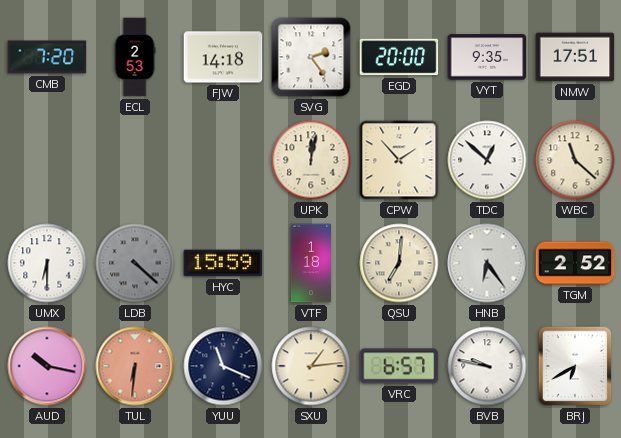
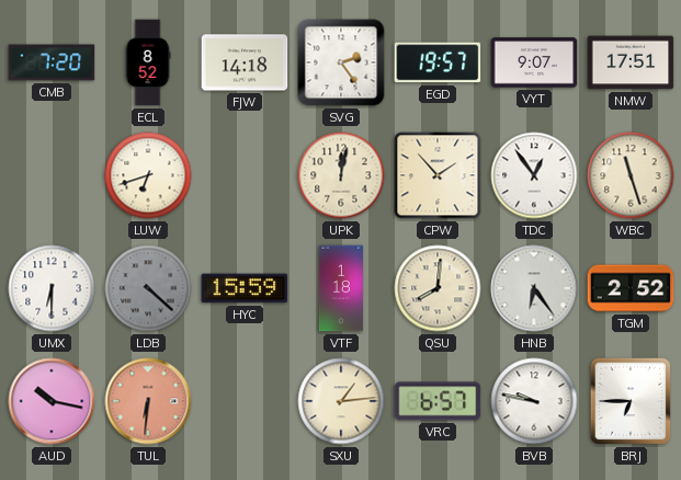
ECL: 2:53 -> 8:52 (148, 62)
EGD: 20:00 -> 19:57 (438, 62)
VYT: 9:35 -> 9:07 (534, 62)
LUW: none -> 6:42 (148, 175)
TDC: 12:52 -> 12:54 (534, 175)
WBC: 11:22 -> 11:27 (631, 175)
QSU: 7:01 -> 8:01 (438, 288)
YUU: 11:19 -> none (223, 366)
BRJ: 6:40 -> 6:45 (631, 401)
